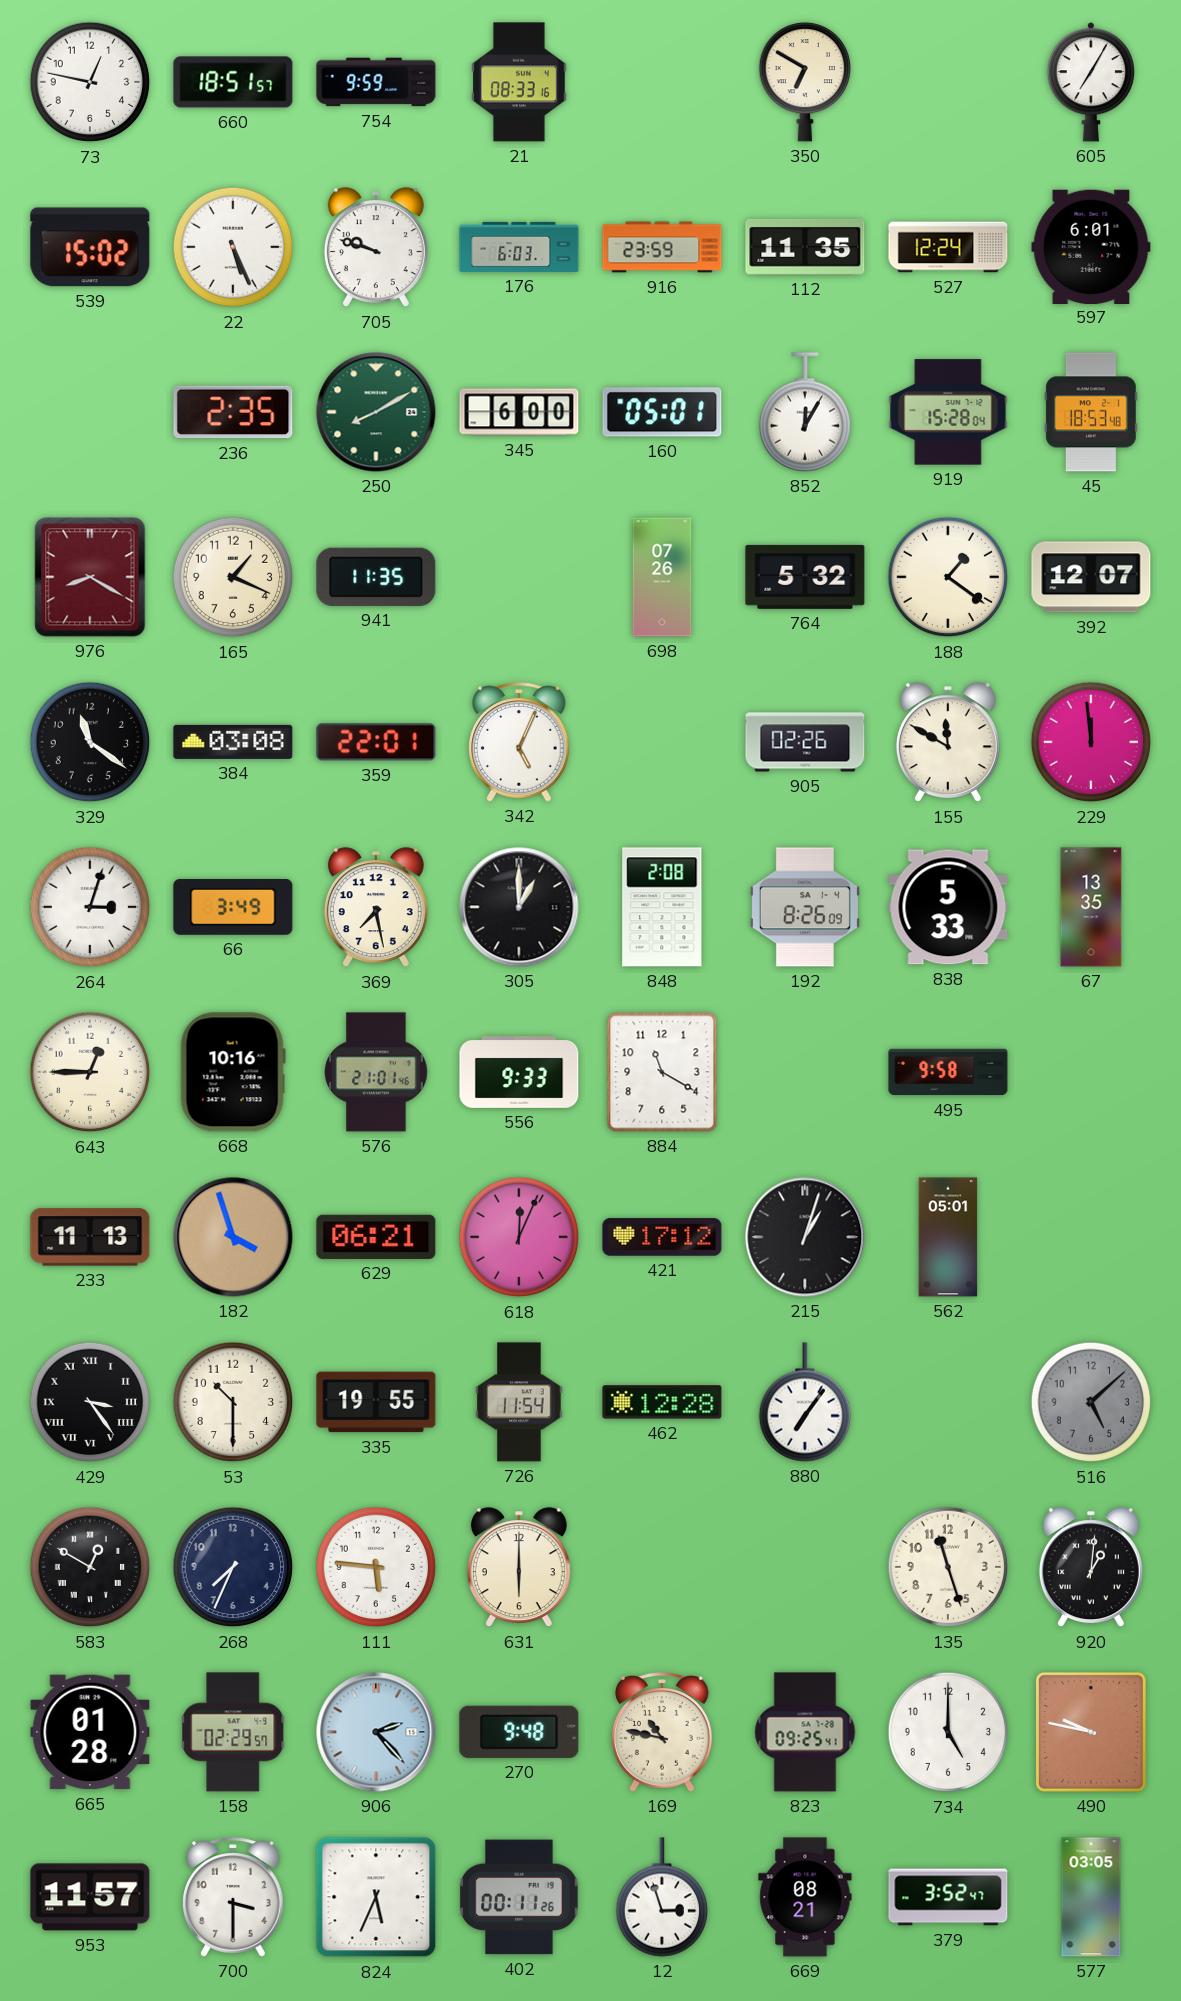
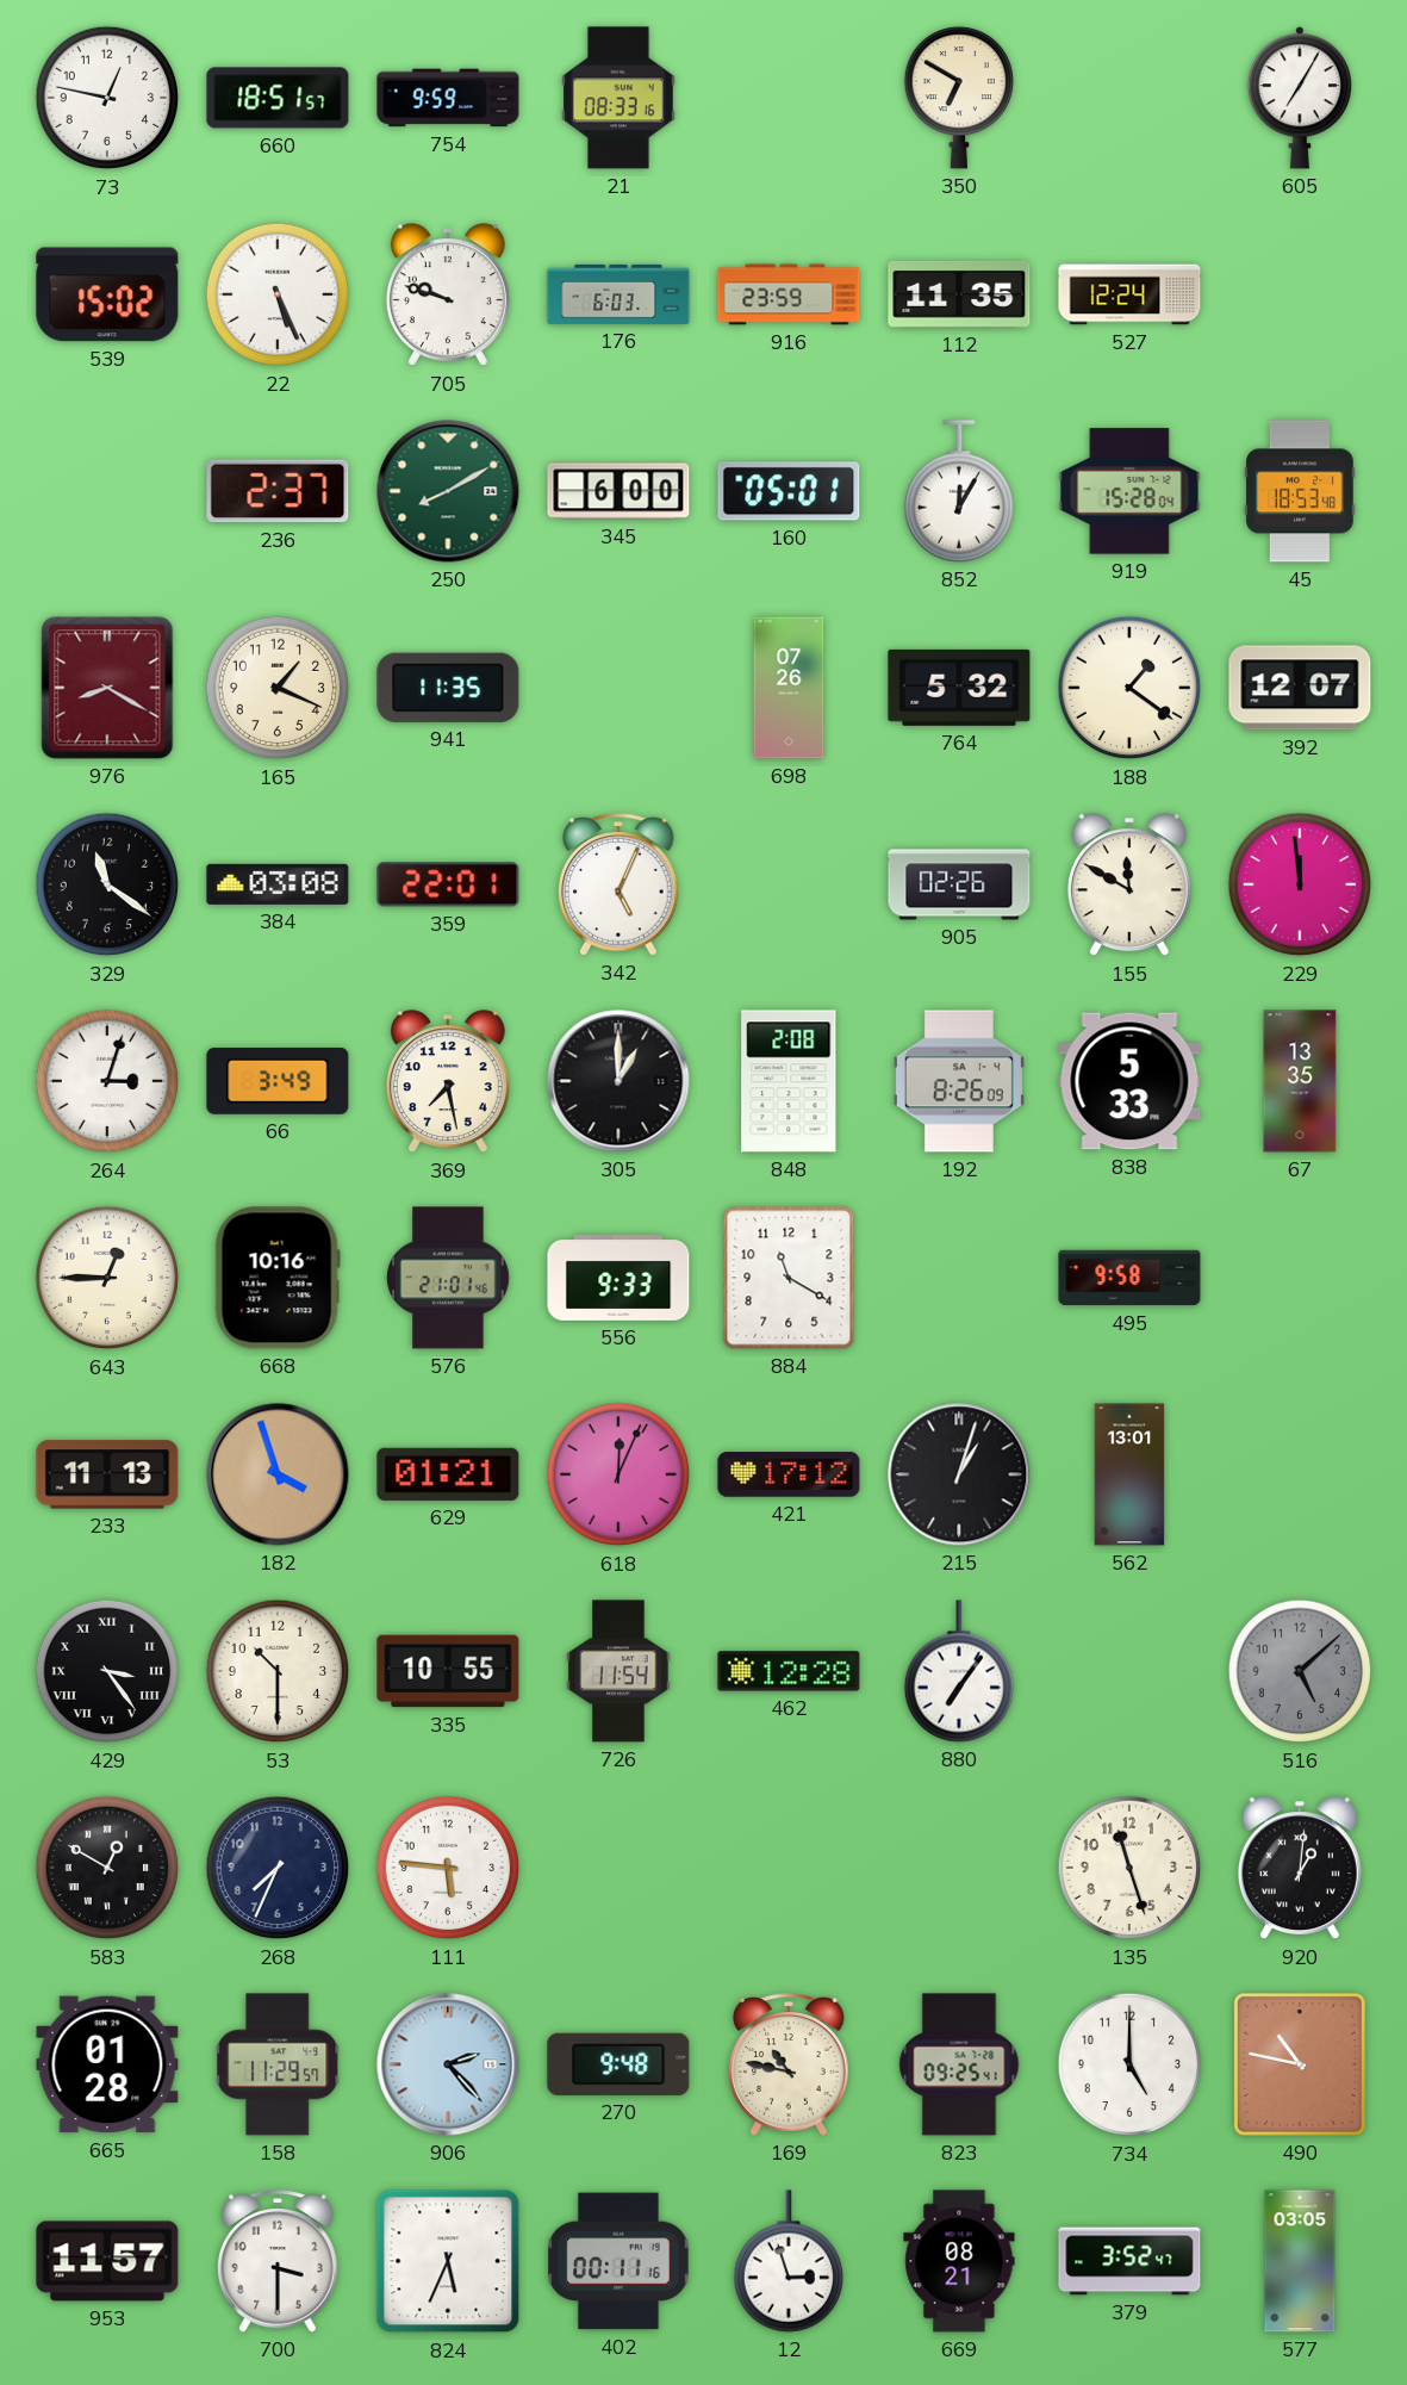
597: 6:01 -> none (1091, 246)
236: 2:35 -> 2:37 (278, 491)
629: 06:21 -> 01:21 (448, 1474)
562: 05:01 -> 13:01 (1129, 1474)
335: 19:55 -> 10:55 (448, 1671)
631: 6:00 -> none (519, 1568)
158: 02:29 -> 11:29 (279, 2064)
490: 9:47 -> 10:47 (1300, 2064)
402: 00:11:26 -> 00:11:16 (618, 2261)
